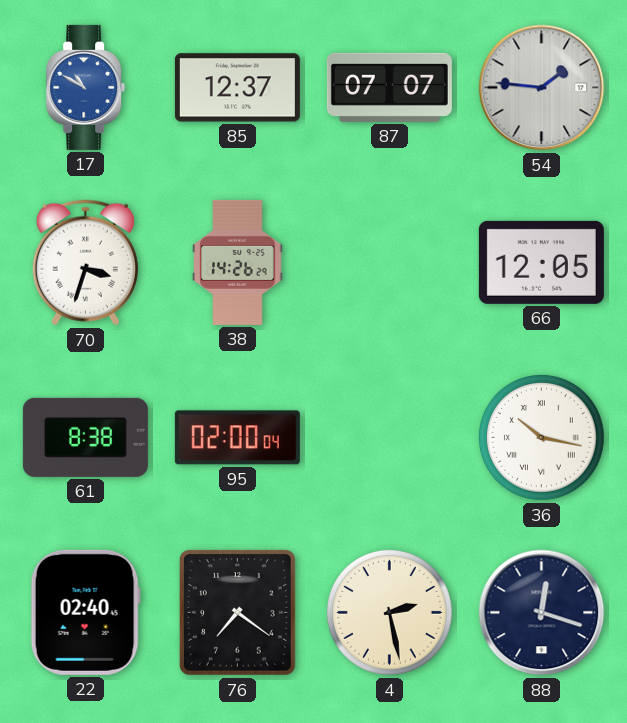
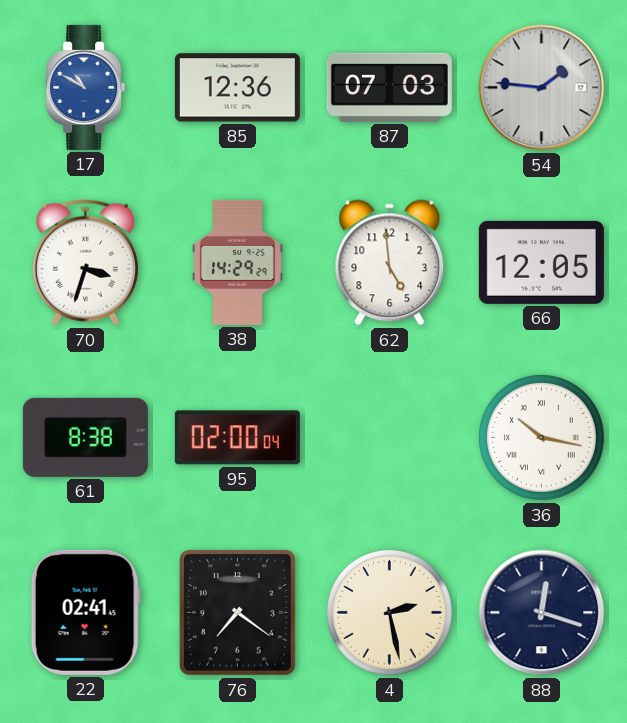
85: 12:37 -> 12:36 (237, 88)
87: 07:07 -> 07:03 (389, 87)
38: 14:26 -> 14:29 (238, 262)
62: none -> 4:59 (390, 263)
22: 02:40 -> 02:41 (85, 612)
